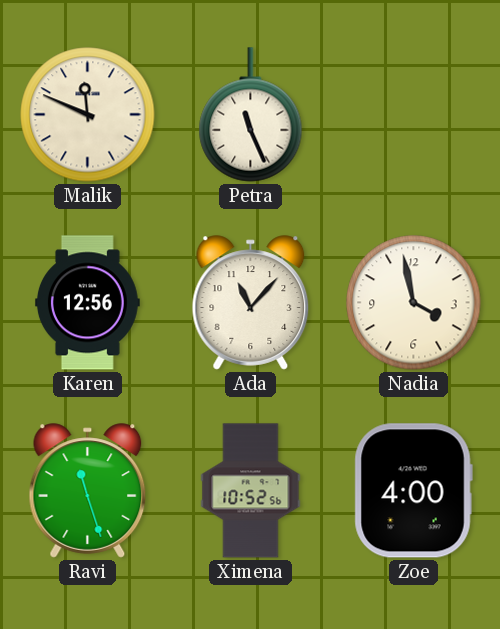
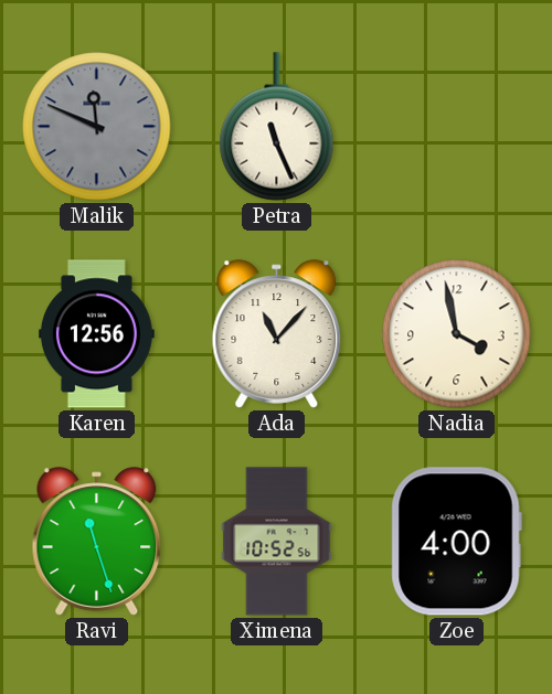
Malik dial: cream -> grey (97, 127)
